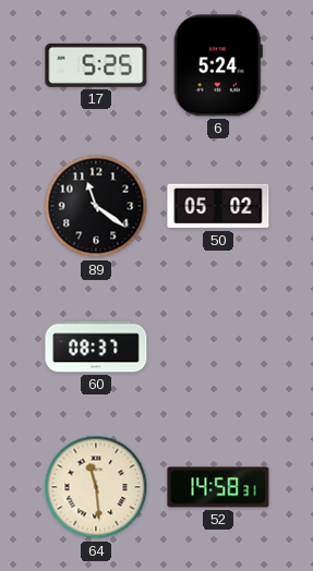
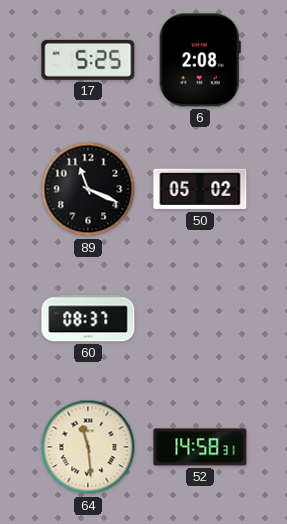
6: 5:24 -> 2:08 (200, 60)
89: 11:21 -> 11:19 (88, 189)
